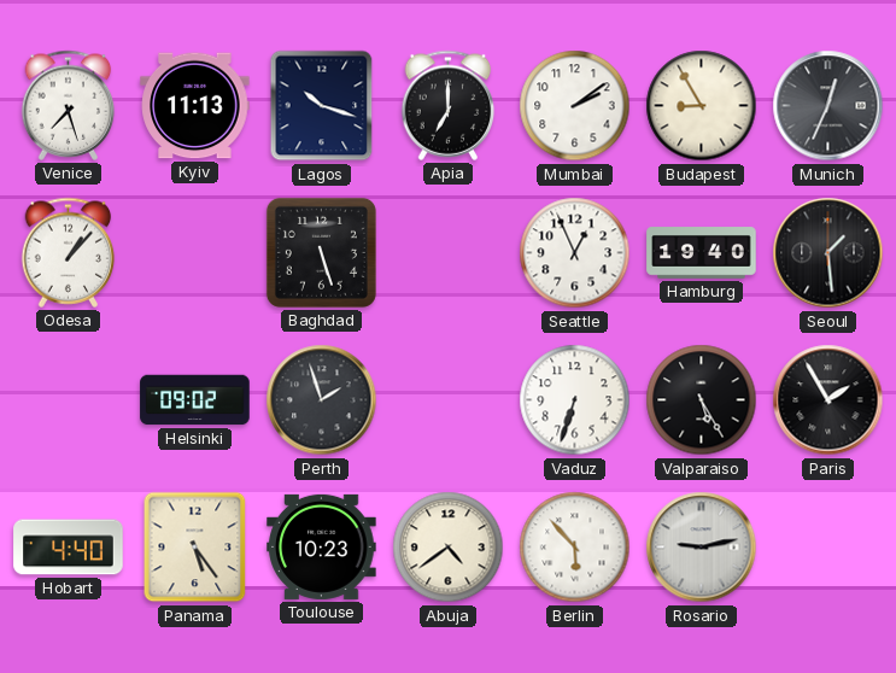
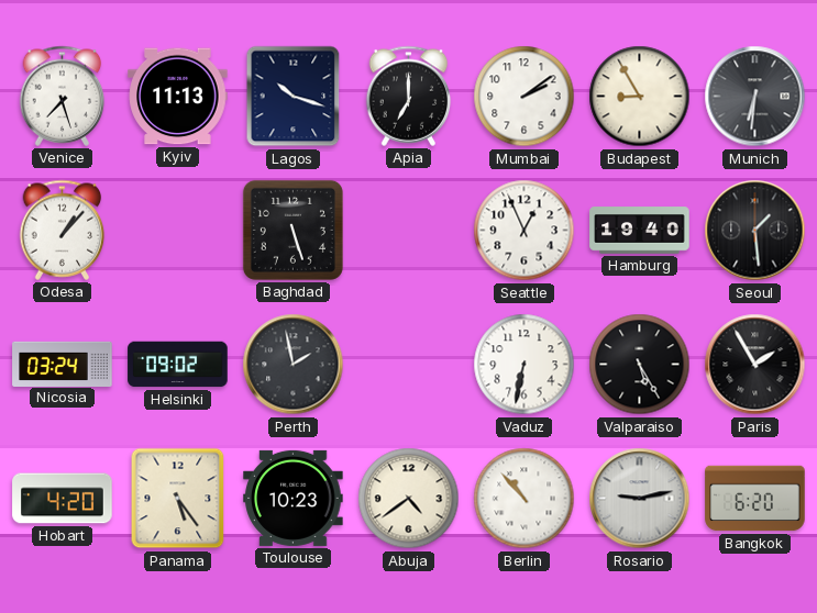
Munich: 12:34 -> 6:31 (755, 97)
Nicosia: none -> 03:24 (63, 364)
Perth: 1:57 -> 1:58 (294, 365)
Vaduz: 6:33 -> 6:32 (525, 365)
Hobart: 4:40 -> 4:20 (63, 499)
Berlin: 5:53 -> 10:53 (525, 499)
Bangkok: none -> 6:20 (755, 499)
